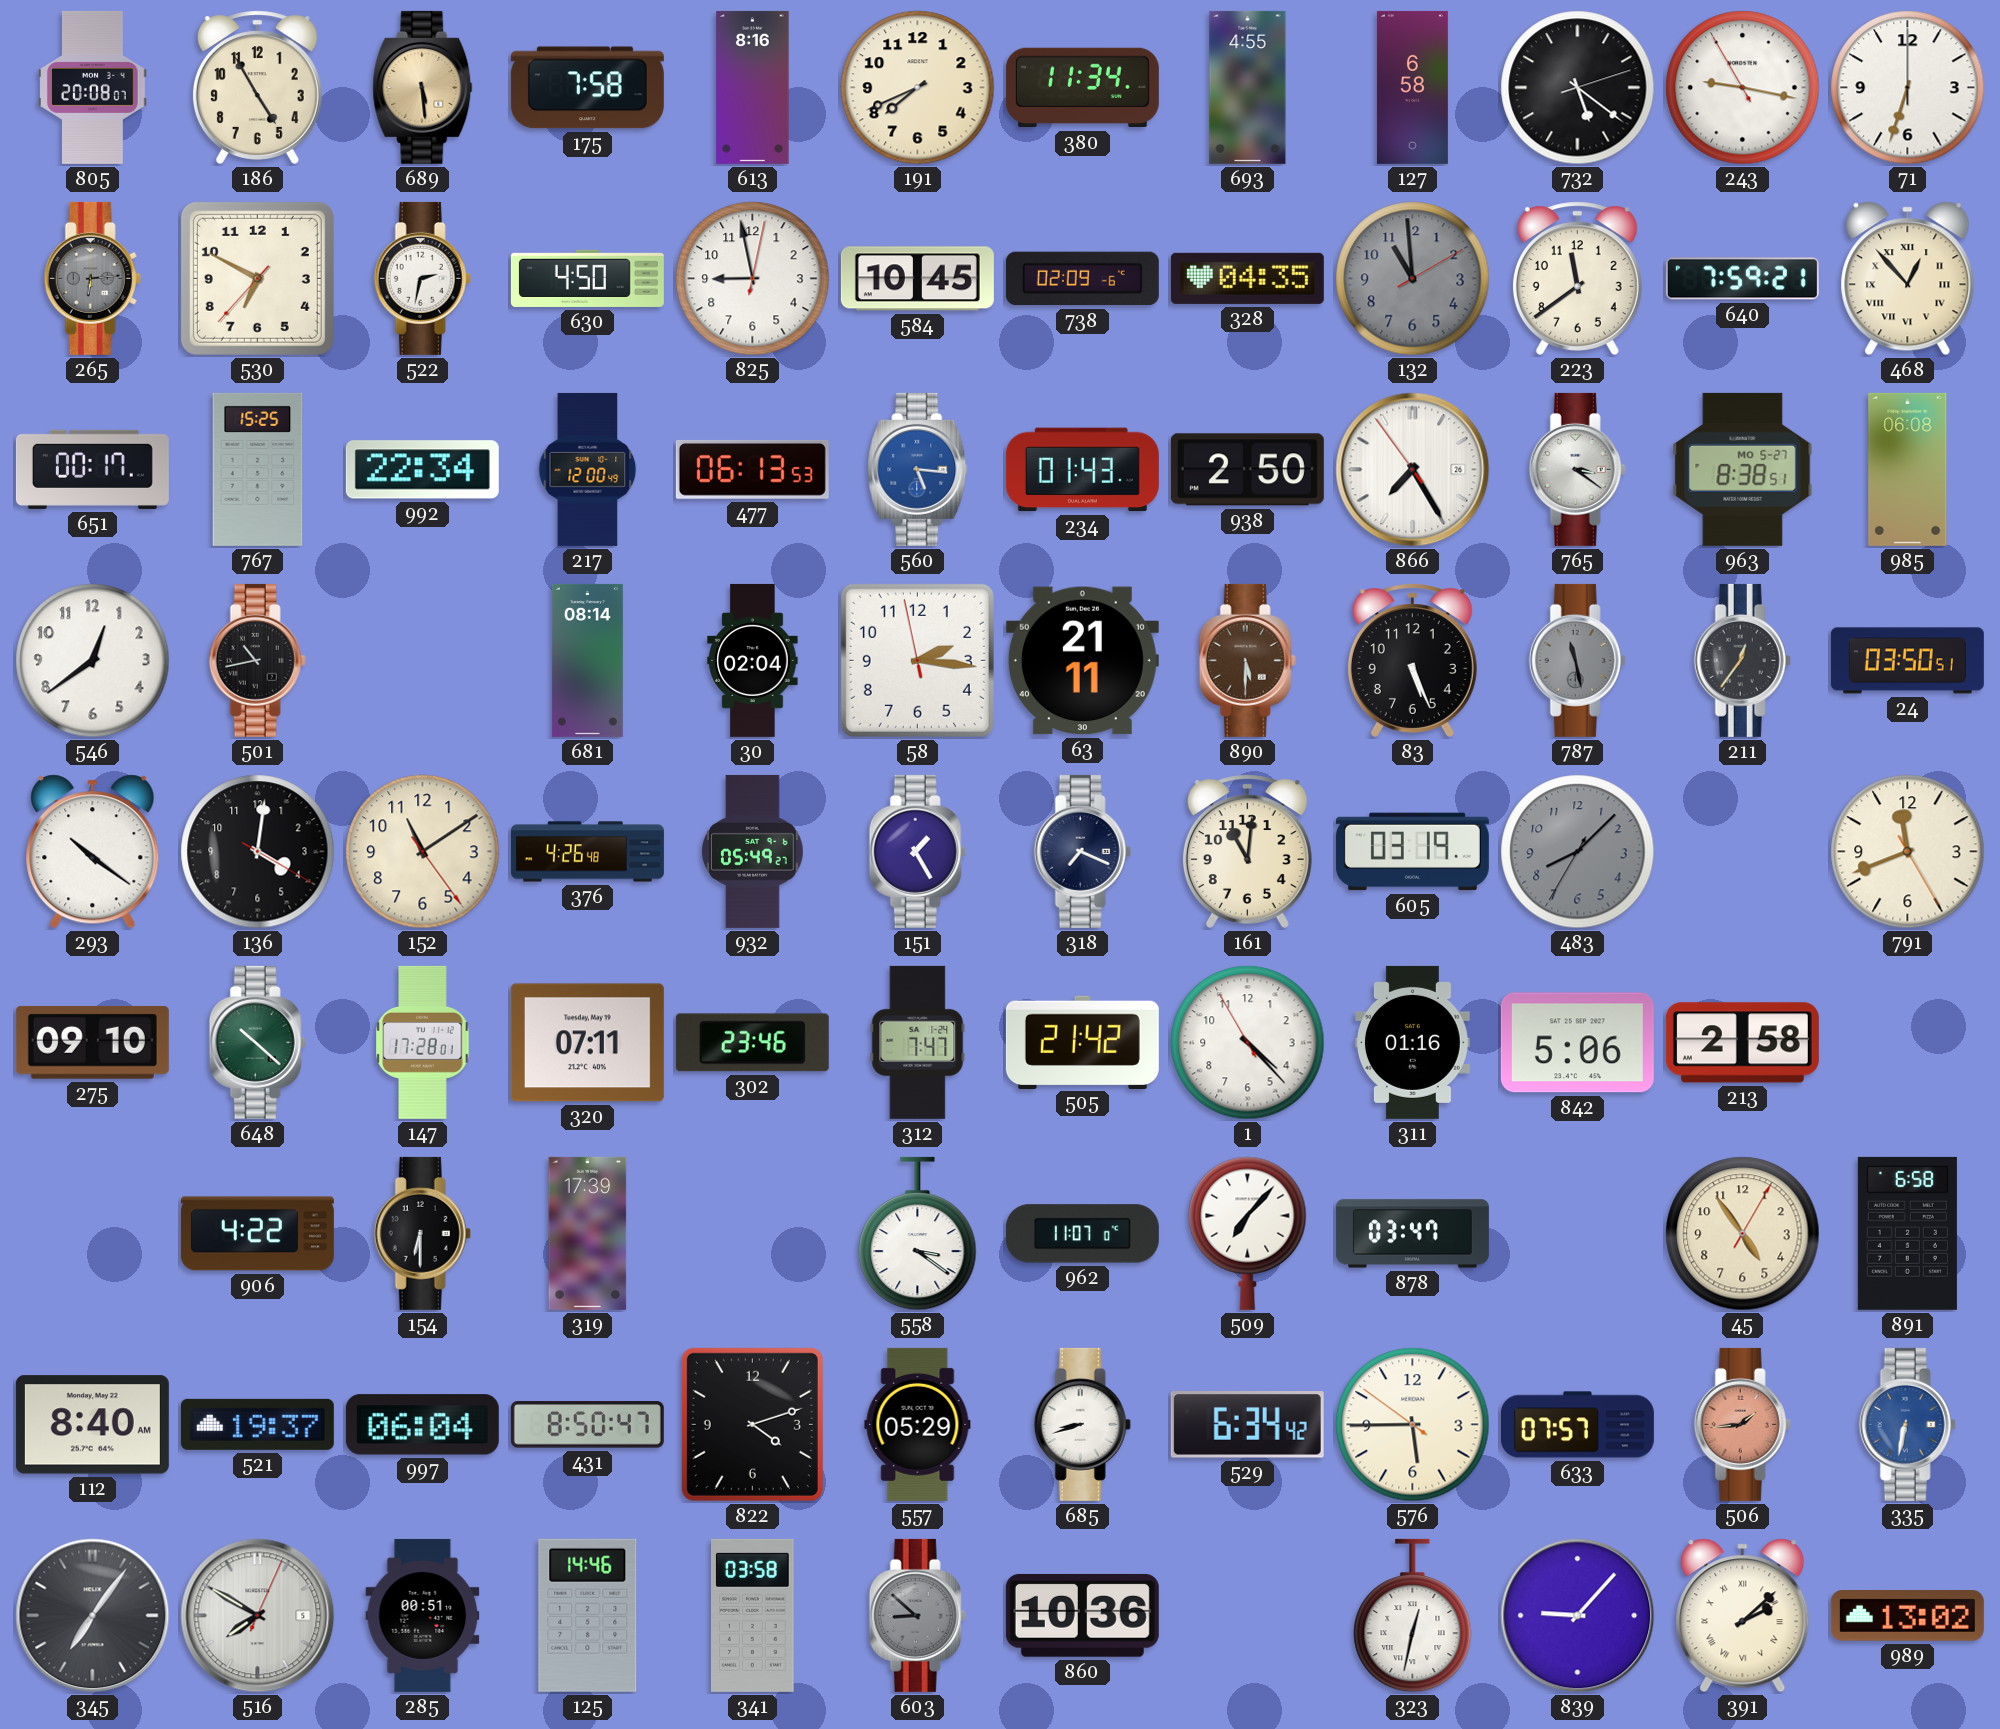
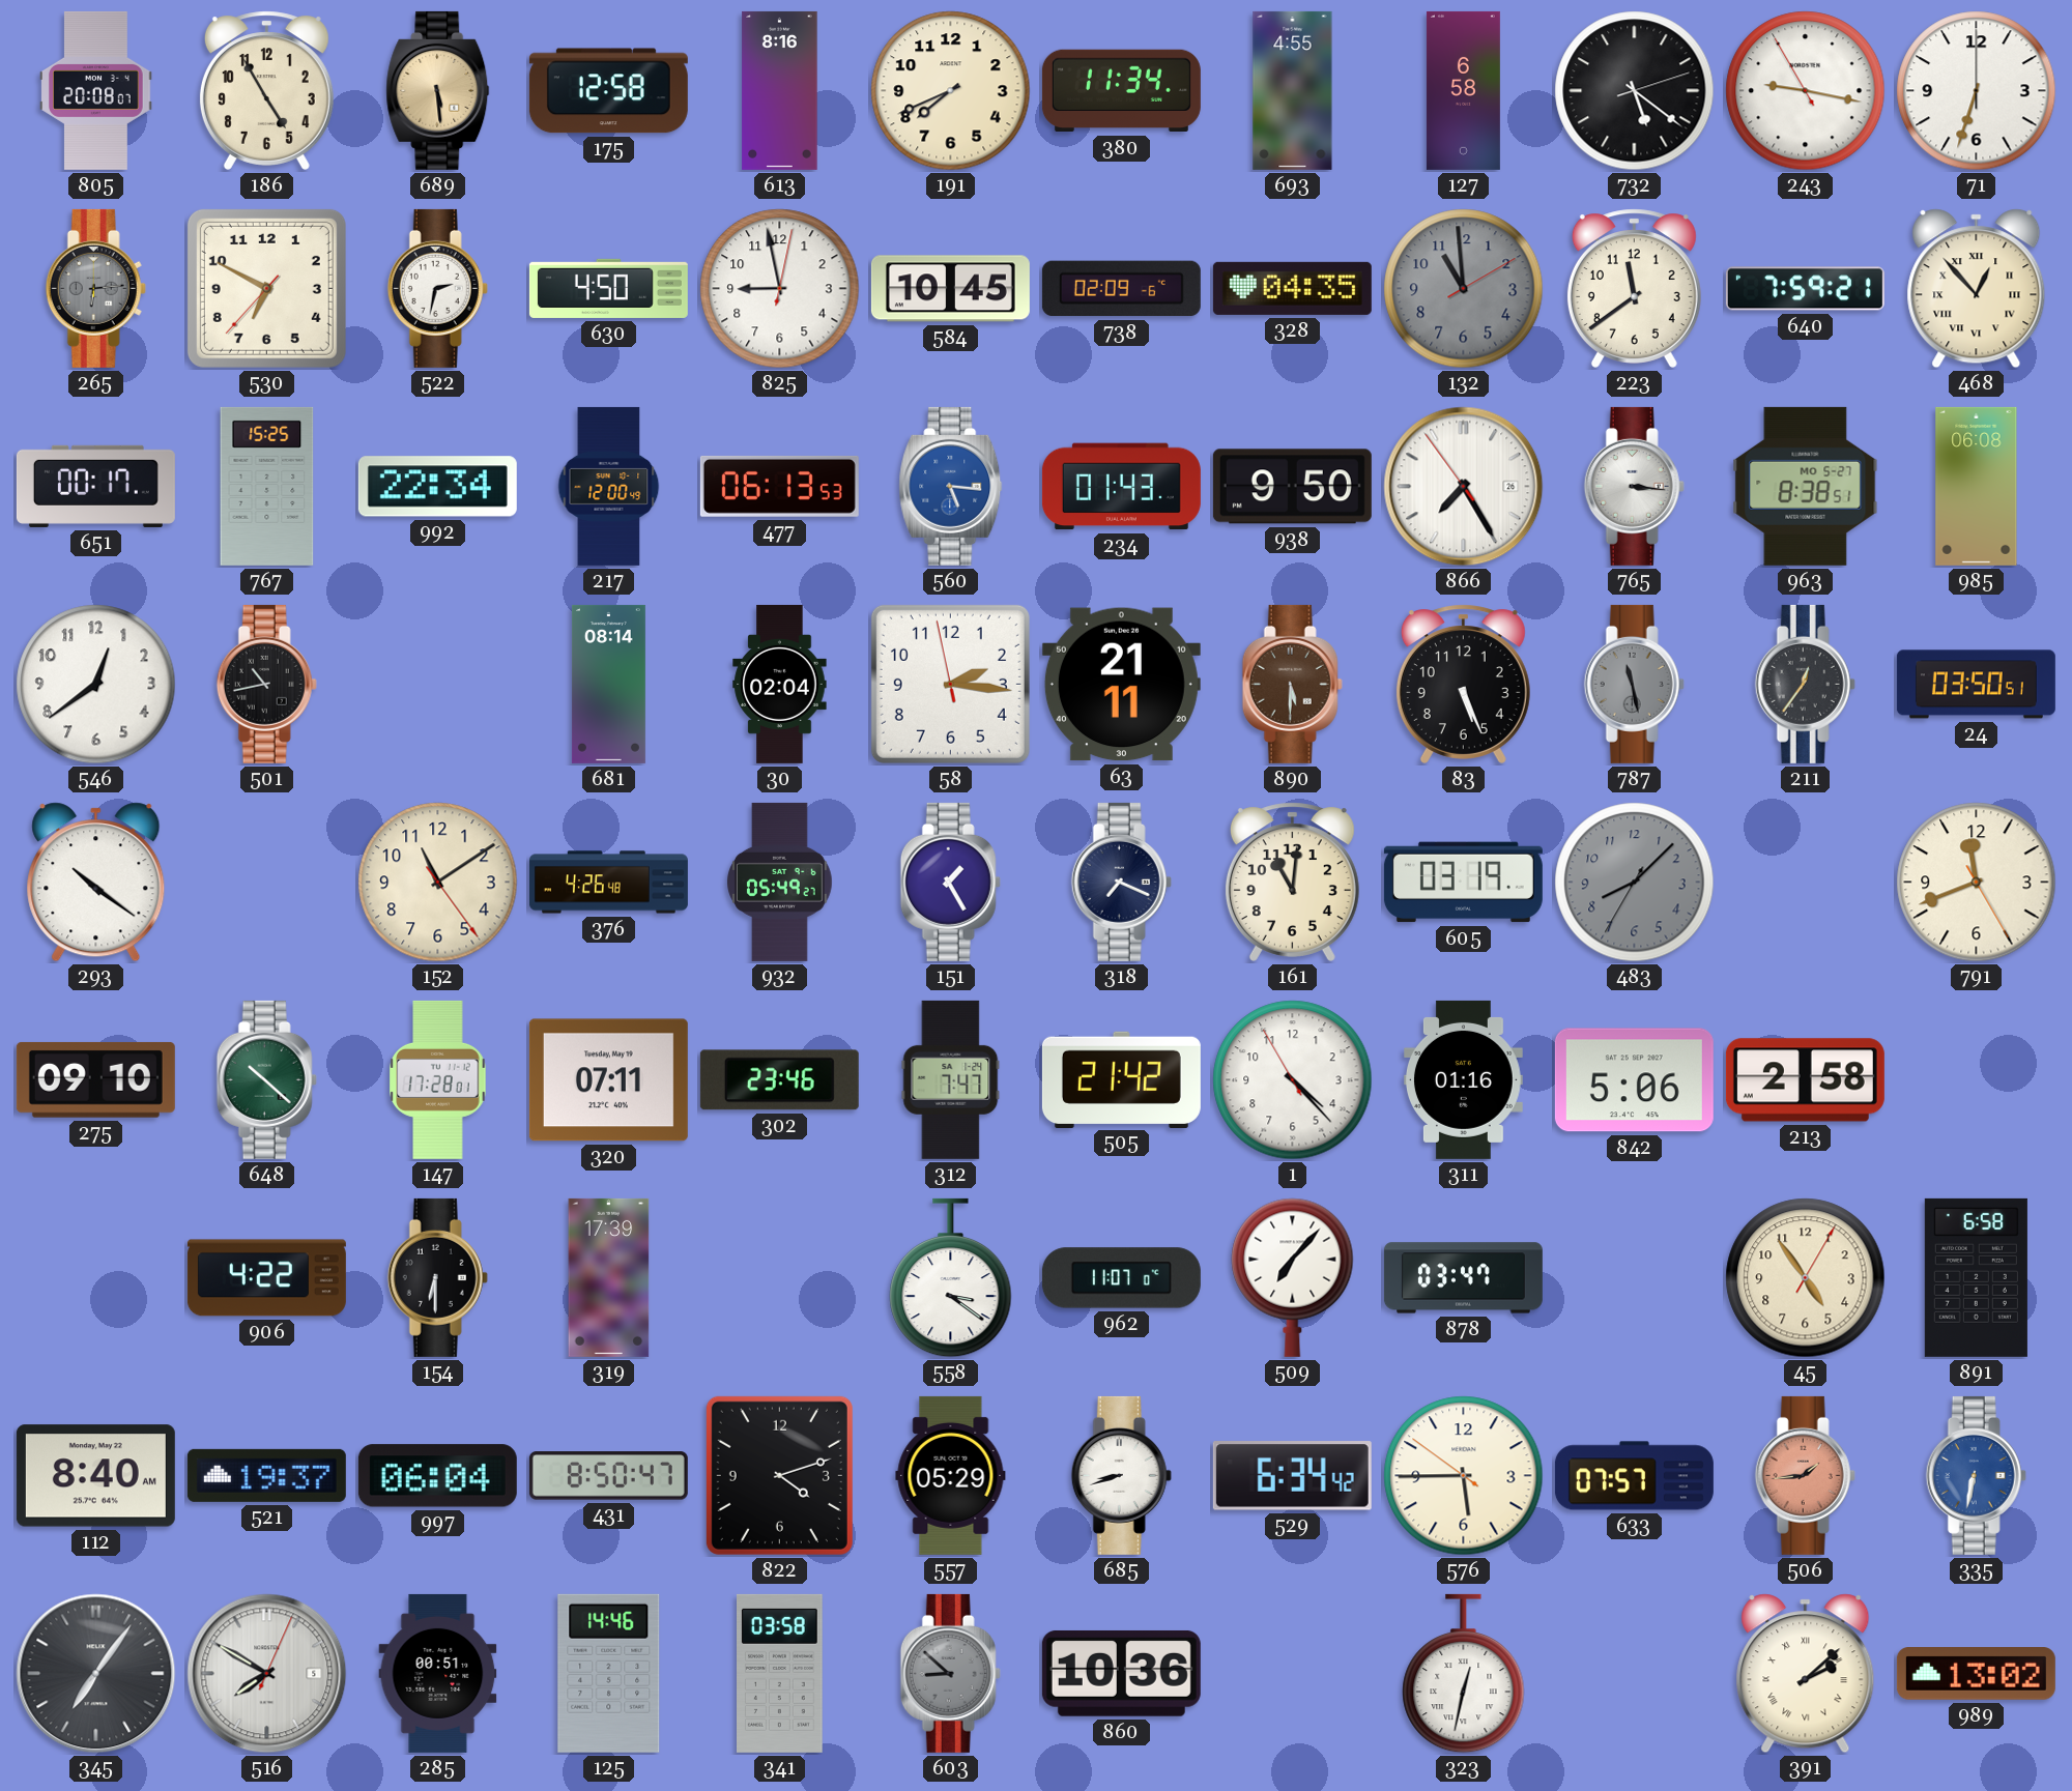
175: 7:58 -> 12:58 (608, 91)
938: 2:50 -> 9:50 (1292, 487)
765: 3:21 -> 3:16 (1634, 486)
136: 4:01 -> none (258, 852)
839: 9:07 -> none (1578, 1616)
